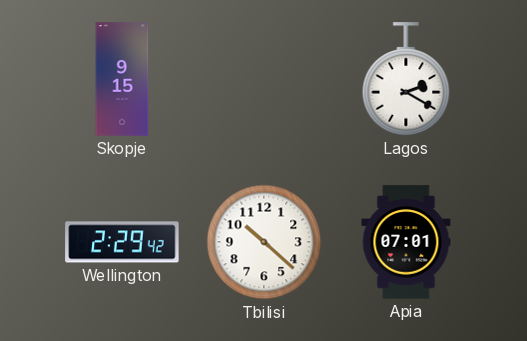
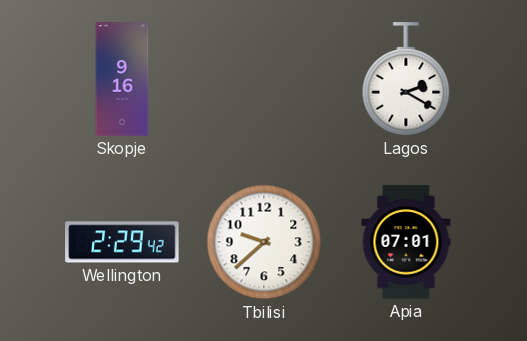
Skopje: 9:15 -> 9:16 (122, 79)
Tbilisi: 10:22 -> 9:38 (264, 242)
